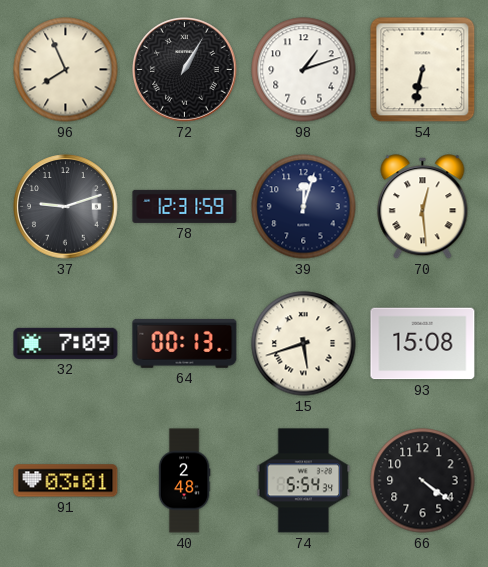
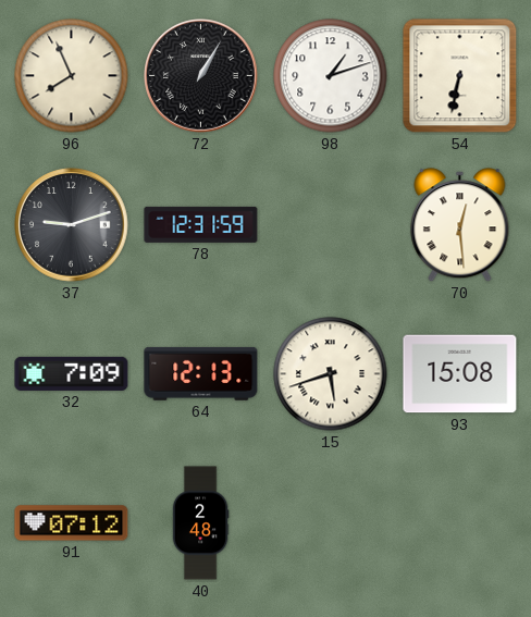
39: 12:03 -> none (304, 207)
64: 00:13 -> 12:13 (201, 373)
91: 03:01 -> 07:12 (72, 523)
74: 5:54 -> none (304, 481)
66: 4:21 -> none (423, 481)
